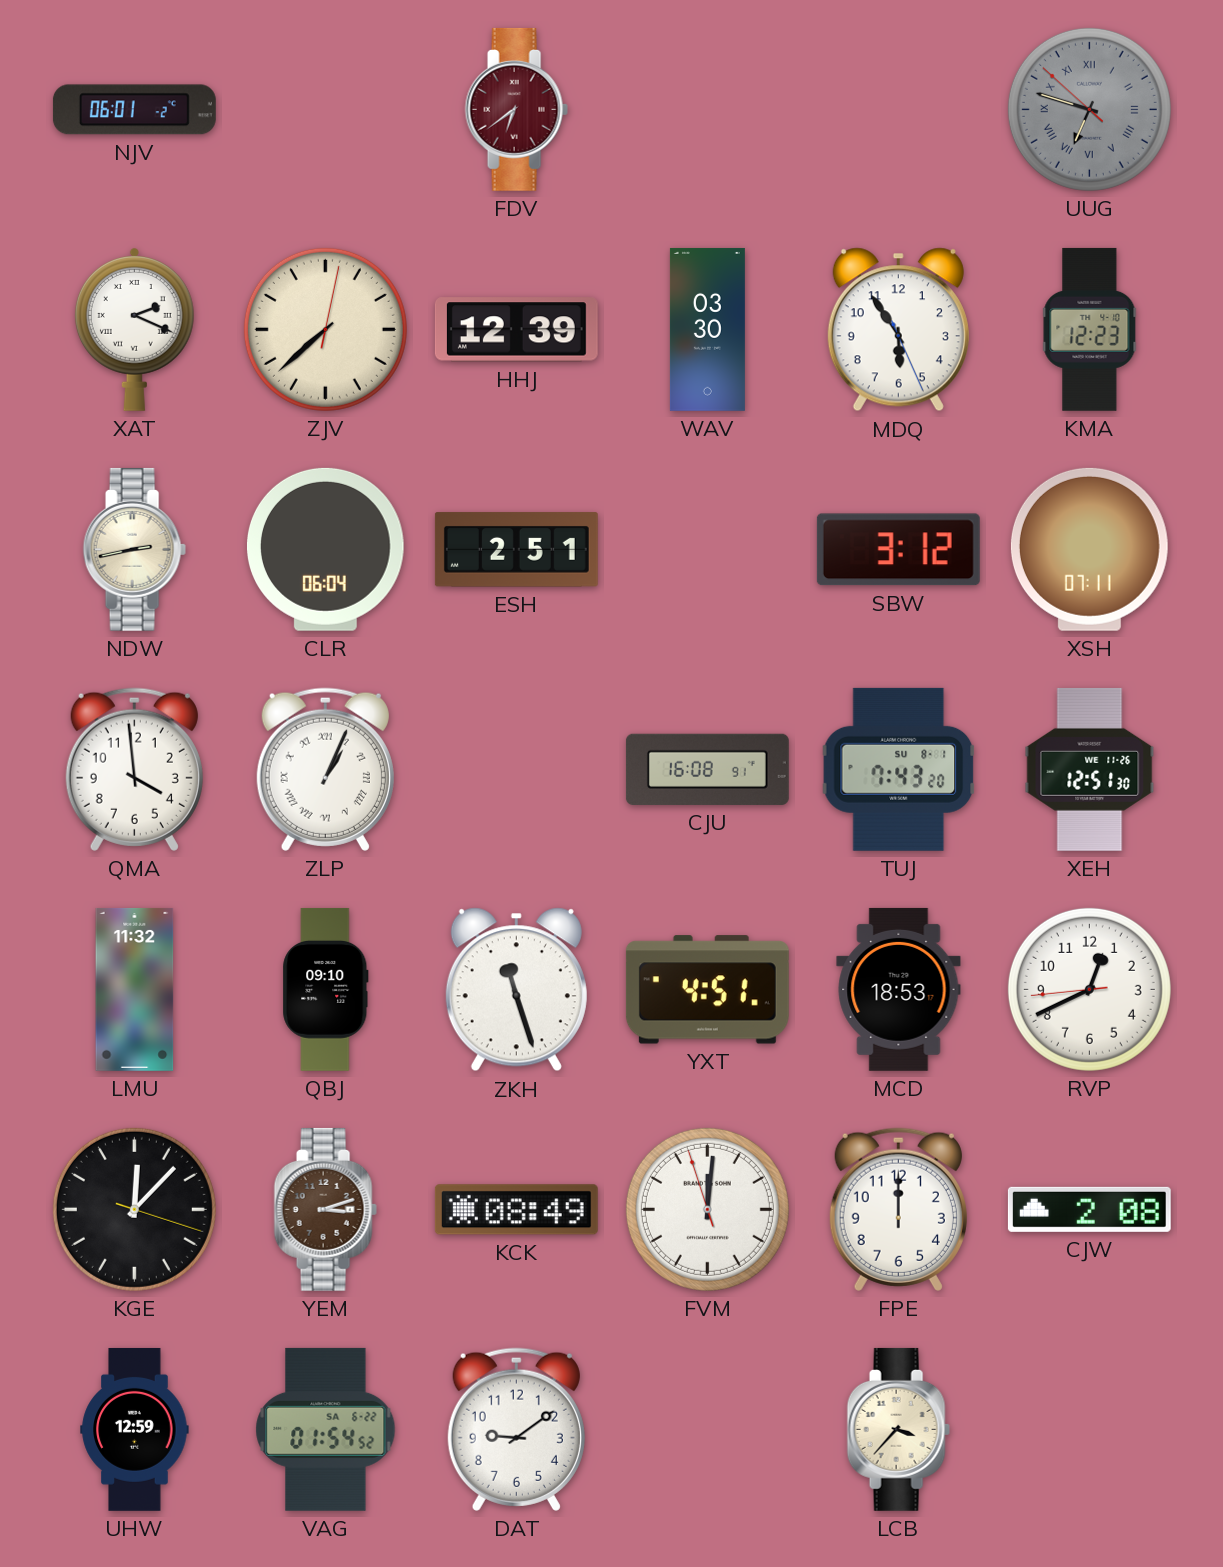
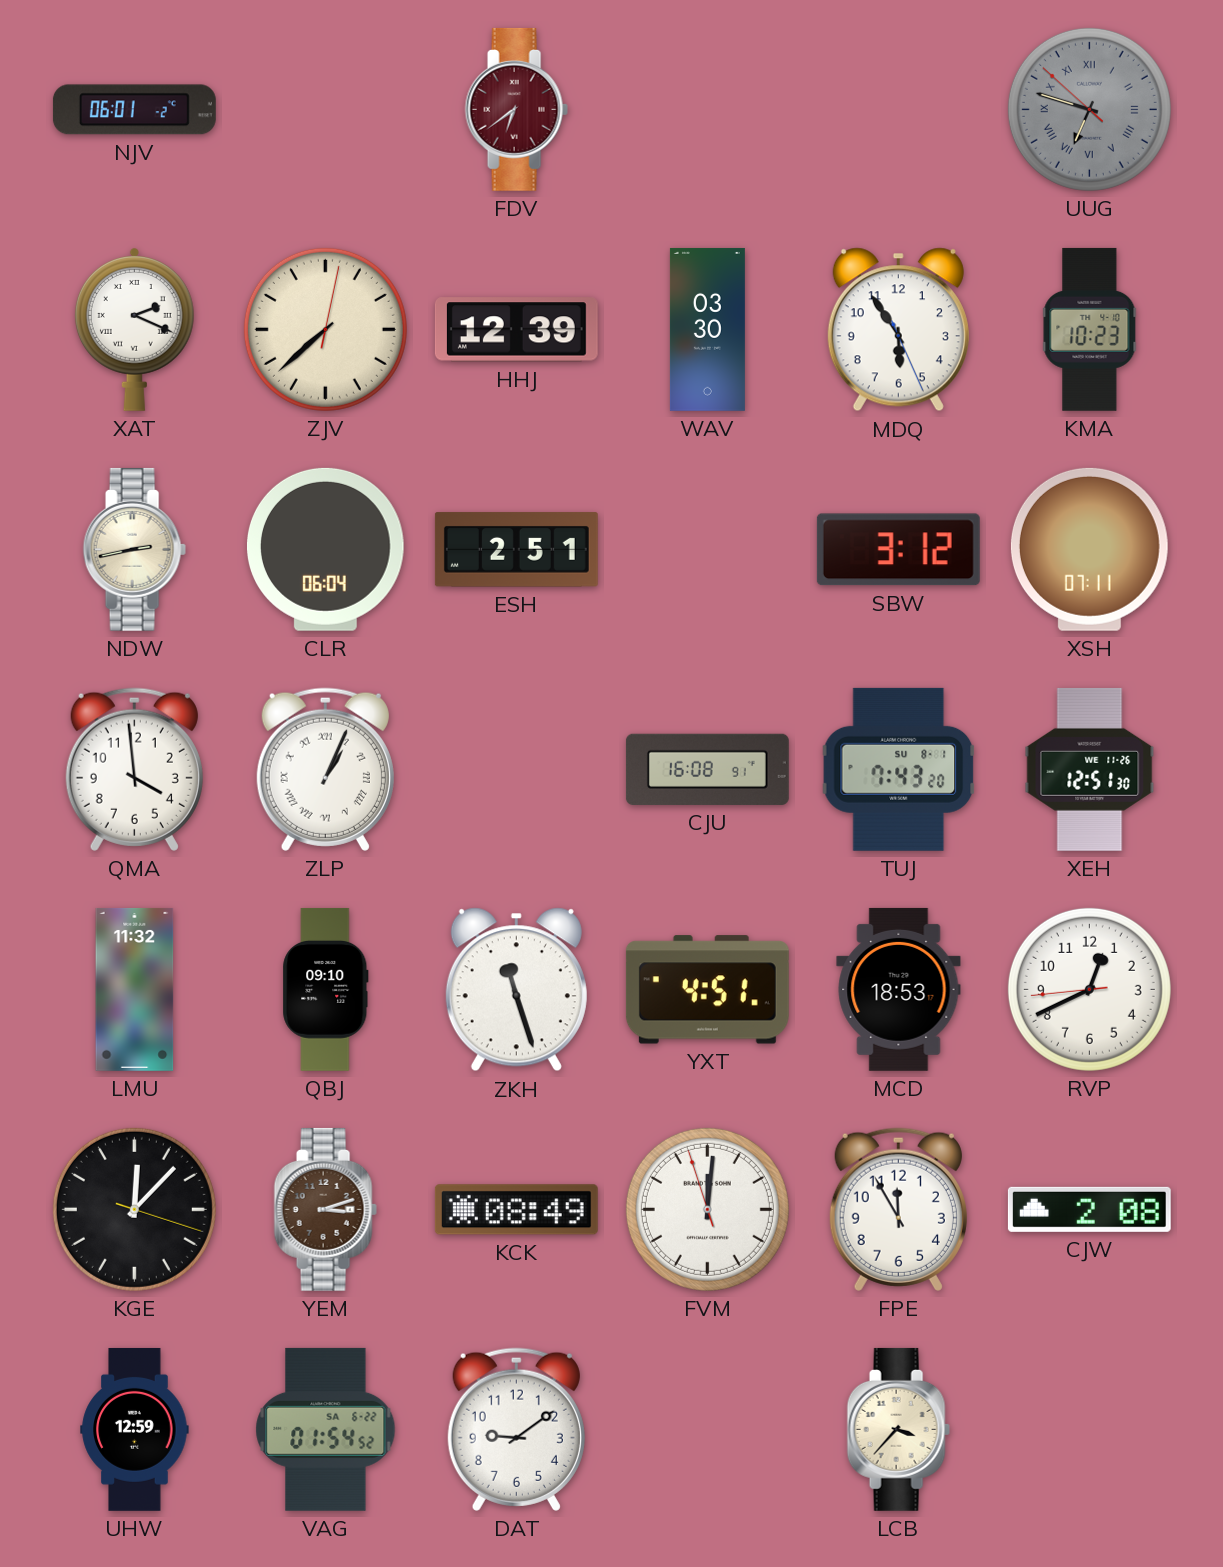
KMA: 12:23 -> 10:23 (1090, 329)
FPE: 12:00 -> 11:55 (898, 1209)
